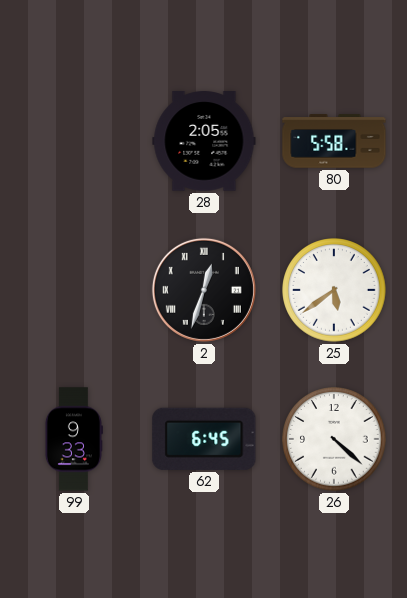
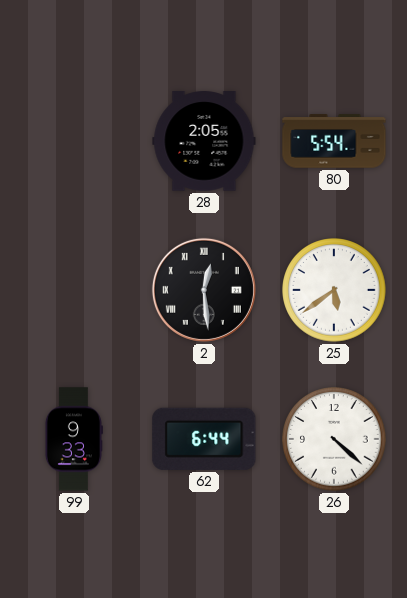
80: 5:58 -> 5:54 (334, 141)
2: 12:33 -> 12:29 (204, 290)
62: 6:45 -> 6:44 (204, 439)
